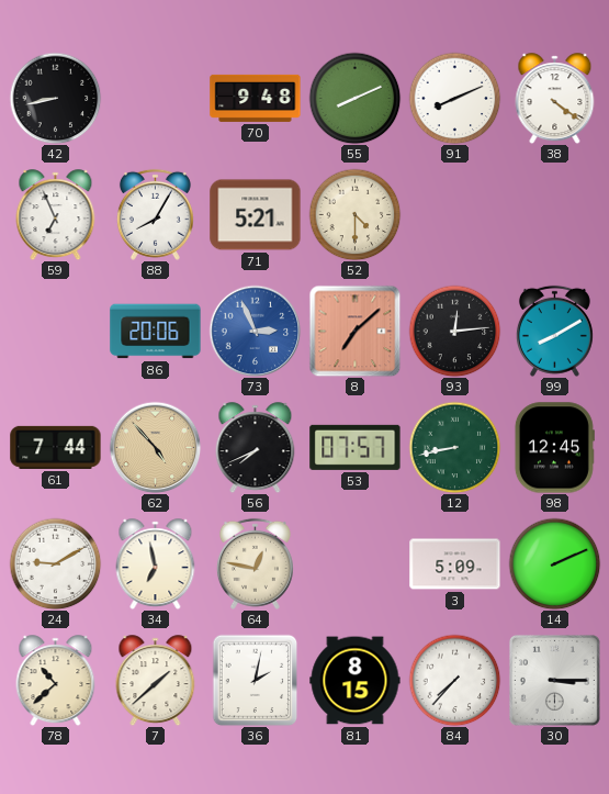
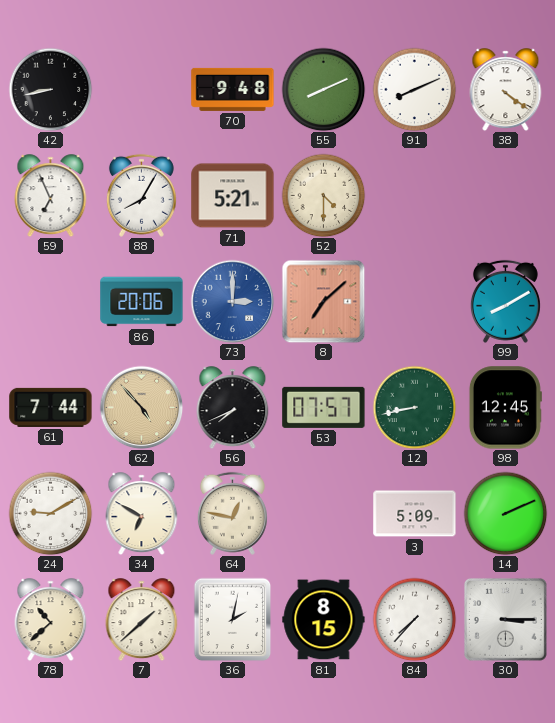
73: 2:56 -> 3:00 (232, 301)
93: 12:14 -> none (454, 331)
34: 6:58 -> 6:50 (142, 514)
